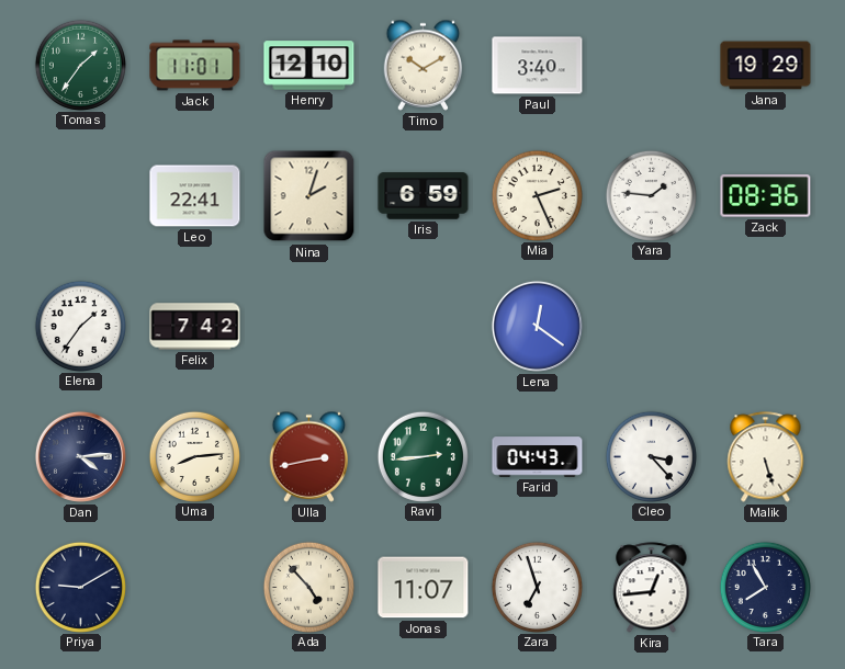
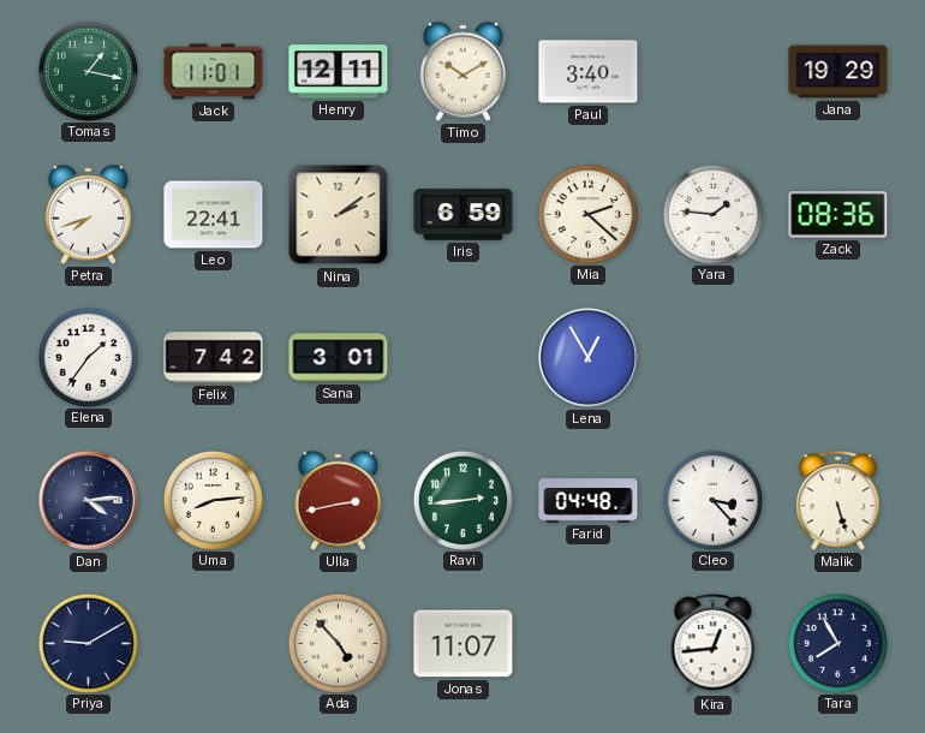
Tomas: 1:36 -> 1:17 (88, 71)
Henry: 12:10 -> 12:11 (339, 72)
Petra: none -> 7:42 (89, 214)
Nina: 2:03 -> 2:09 (339, 215)
Mia: 2:26 -> 2:22 (587, 214)
Sana: none -> 3:01 (339, 358)
Lena: 12:21 -> 12:55 (587, 357)
Farid: 04:43 -> 04:48 (589, 501)
Zara: 6:57 -> none (537, 587)
